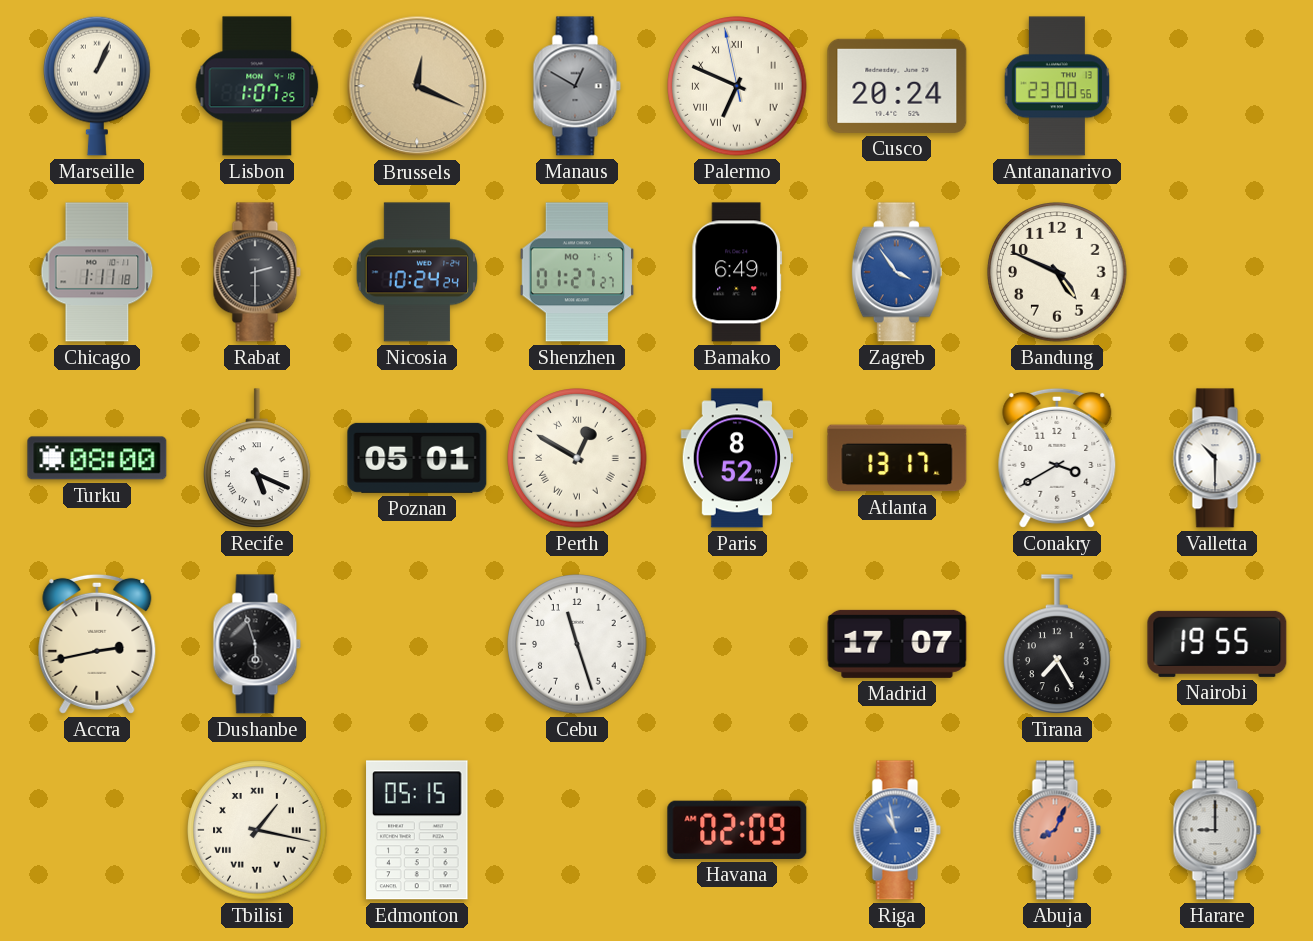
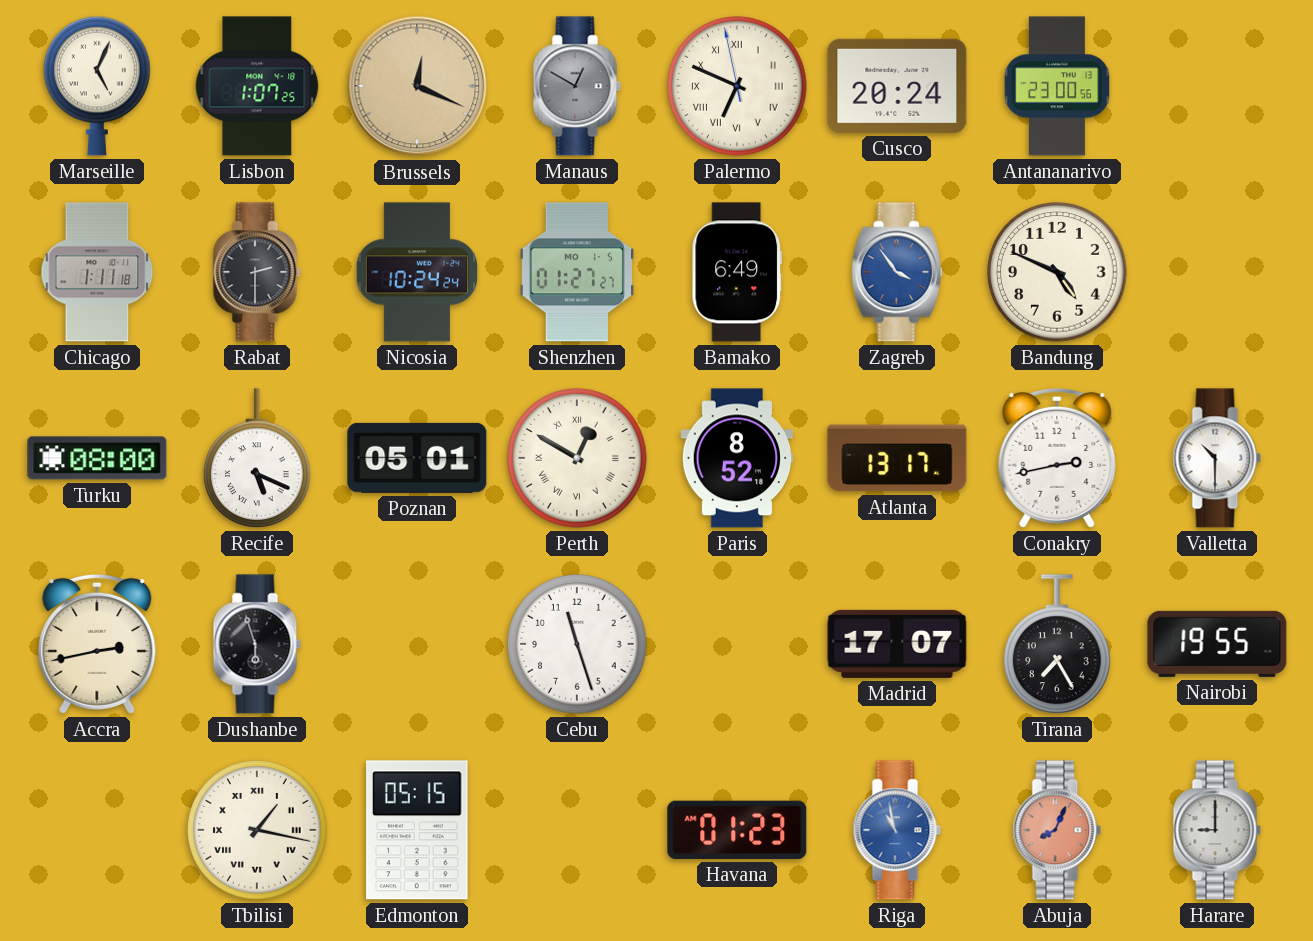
Marseille: 1:04 -> 5:04 (98, 86)
Conakry: 3:40 -> 2:43 (1057, 458)
Havana: 02:09 -> 01:23 (737, 830)
